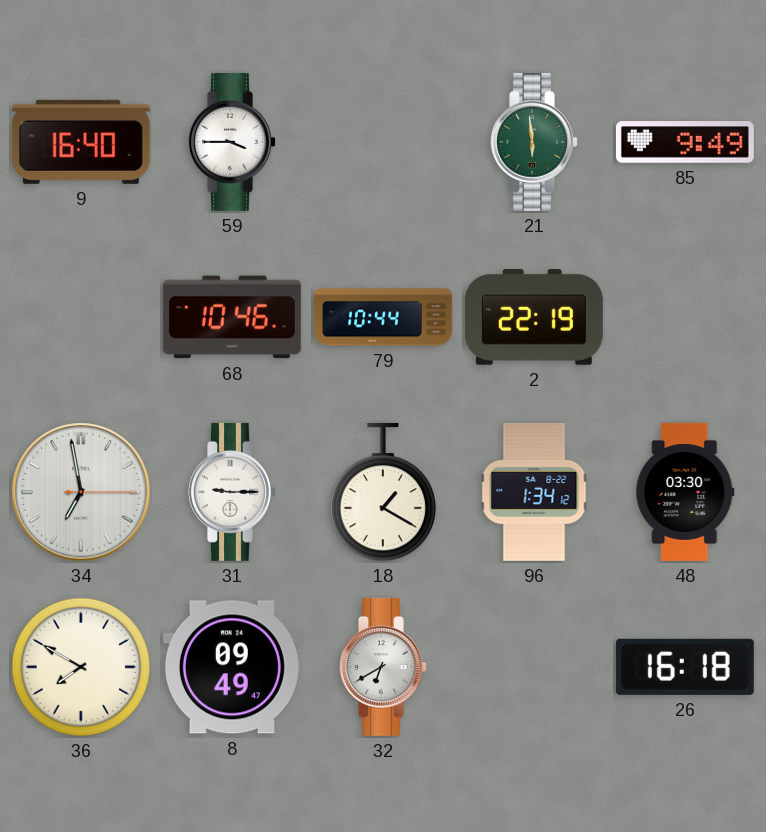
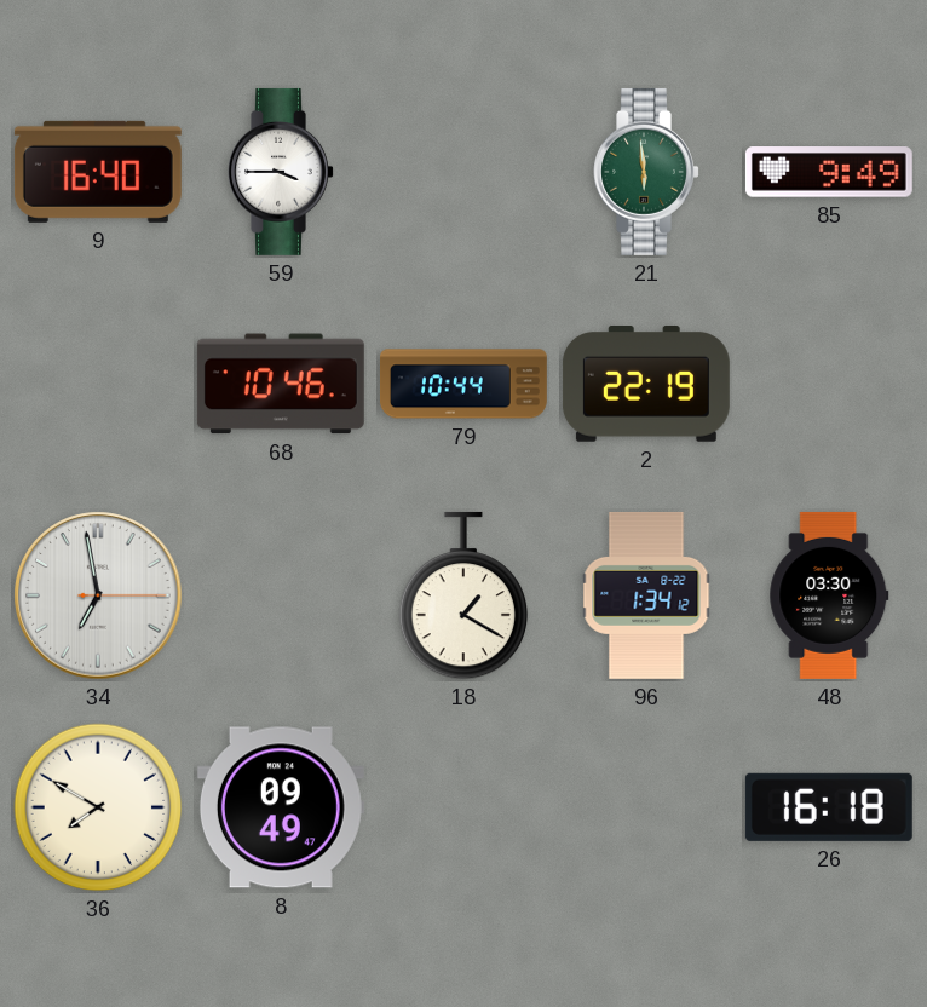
31: 9:15 -> none (232, 492)
32: 6:40 -> none (383, 667)
